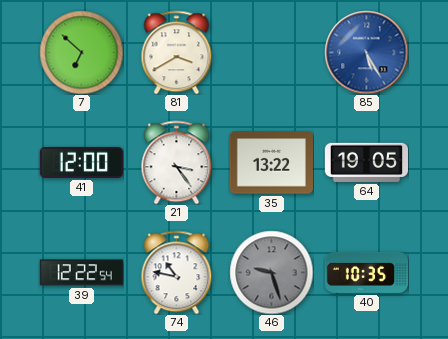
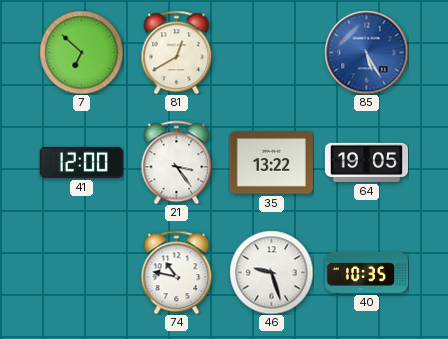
81: 3:40 -> 12:40 (177, 52)
39: 12:22 -> none (81, 273)
46 dial: grey -> white (271, 272)
